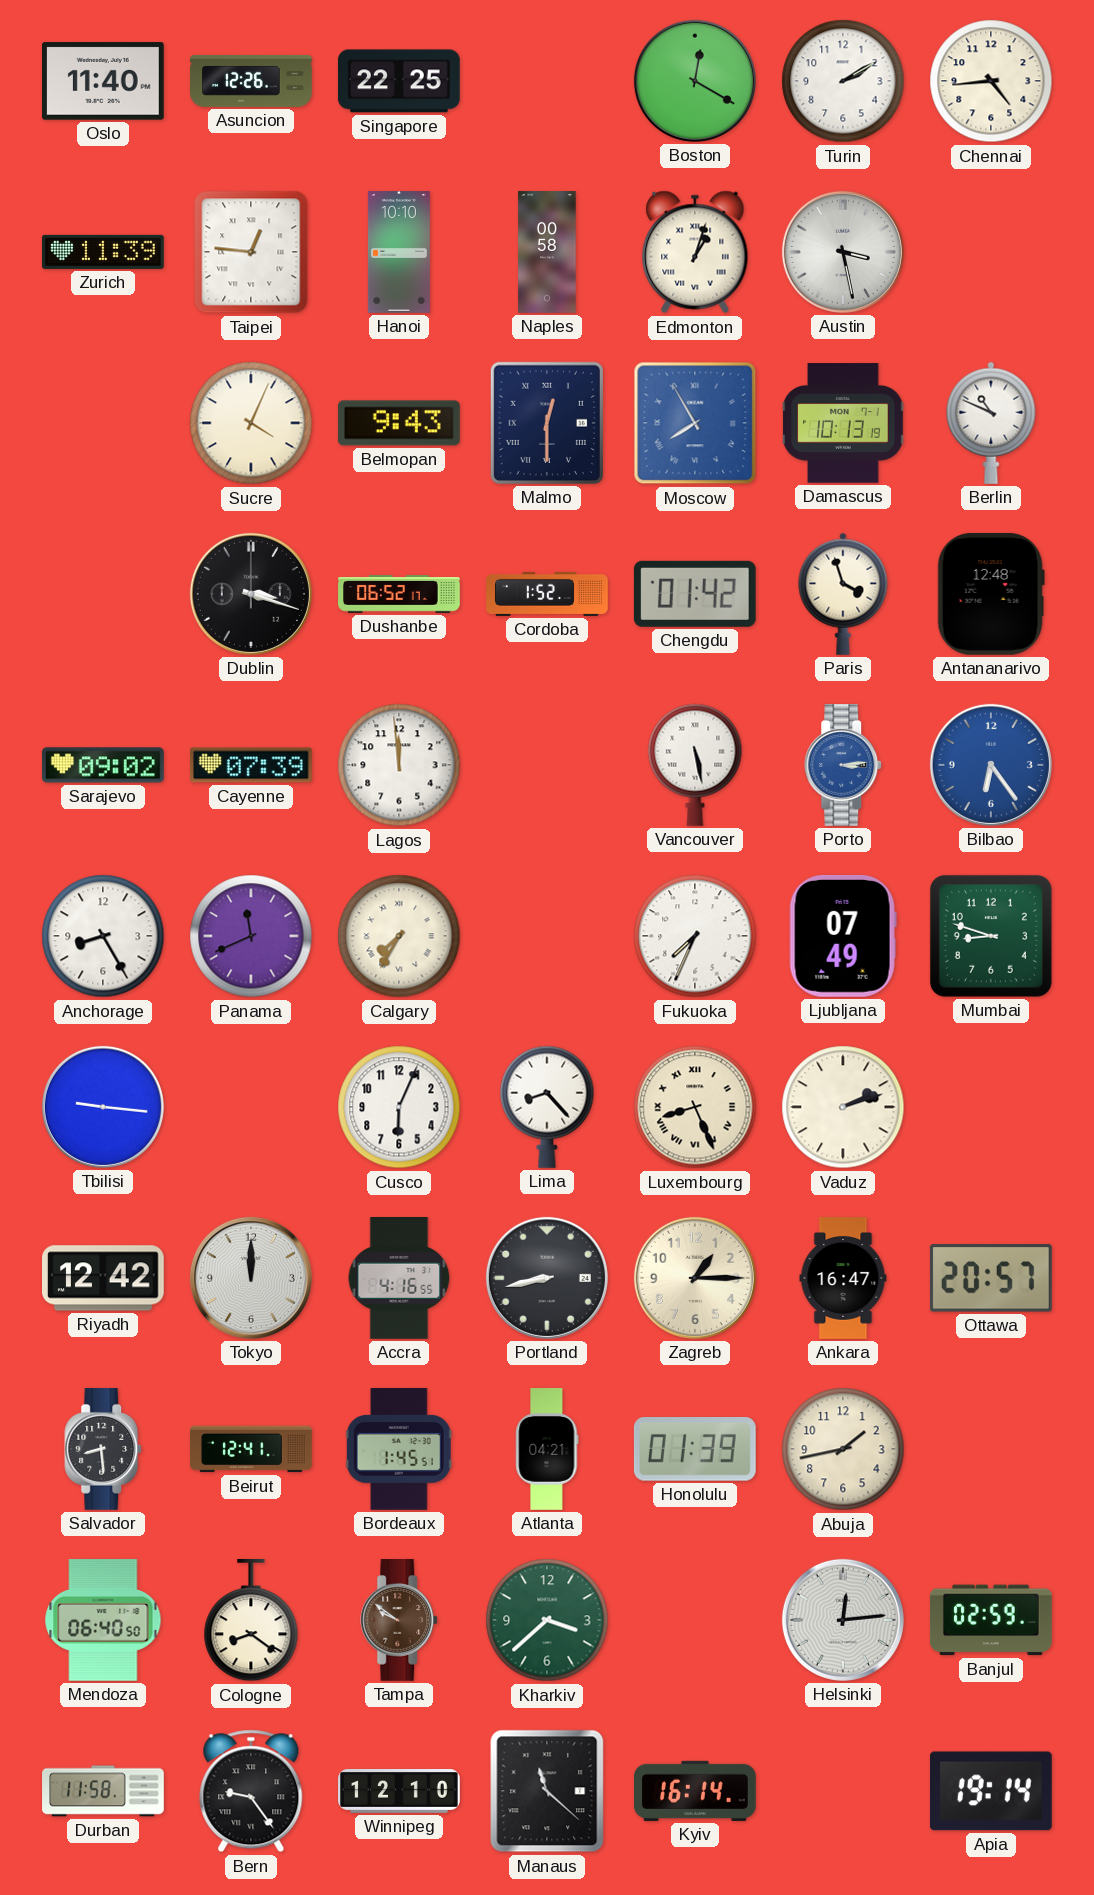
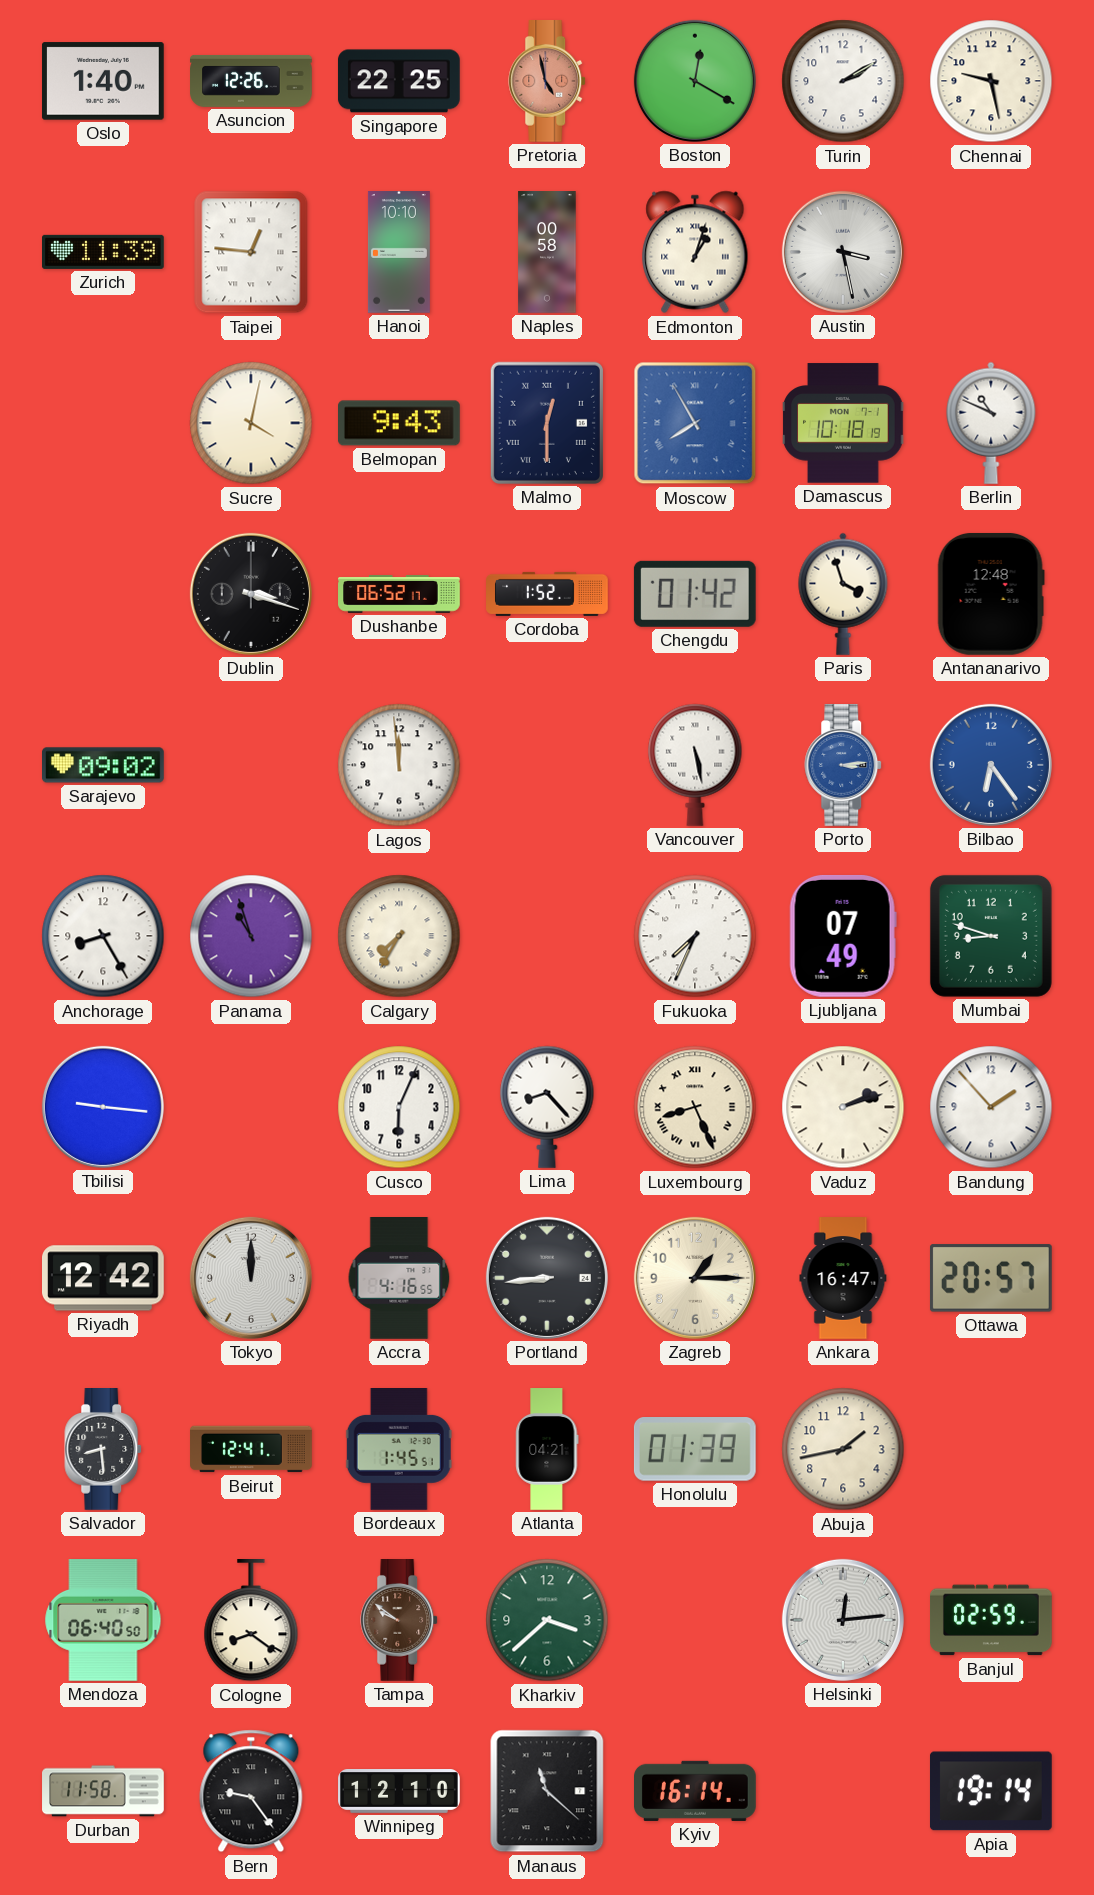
Oslo: 11:40 -> 1:40 (104, 81)
Pretoria: none -> 4:58 (548, 82)
Chennai: 4:44 -> 9:28 (991, 81)
Sucre: 4:04 -> 4:02 (251, 423)
Damascus: 10:13 -> 10:18 (843, 423)
Cayenne: 07:39 -> none (251, 765)
Panama: 11:41 -> 10:57 (251, 936)
Bandung: none -> 1:53 (991, 1107)
Portland: 8:43 -> 8:44 (547, 1278)
